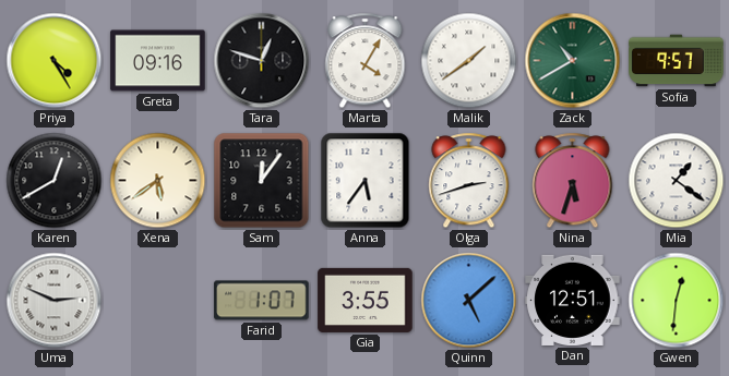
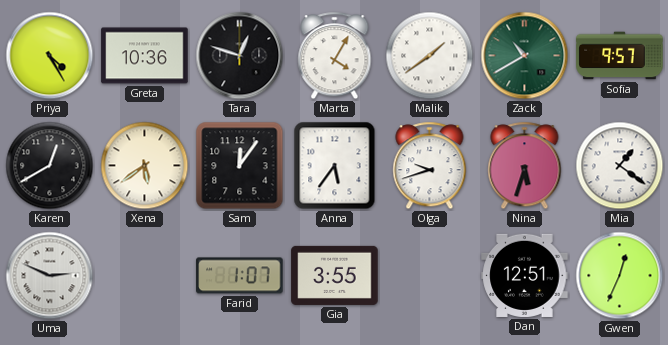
Greta: 09:16 -> 10:36 (145, 56)
Olga: 2:42 -> 9:42 (430, 166)
Quinn: 5:08 -> none (469, 301)
Gwen: 12:31 -> 12:34 (620, 276)
